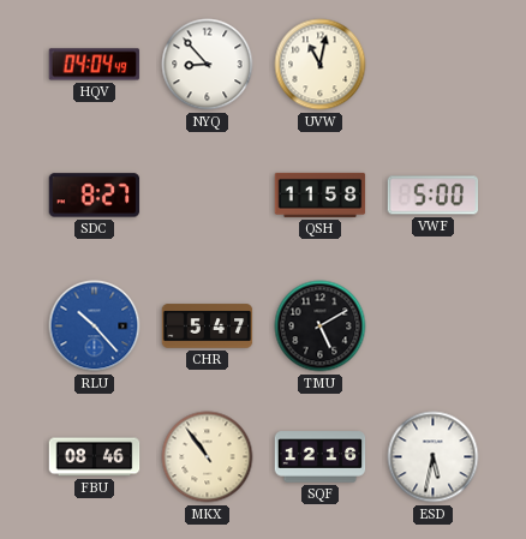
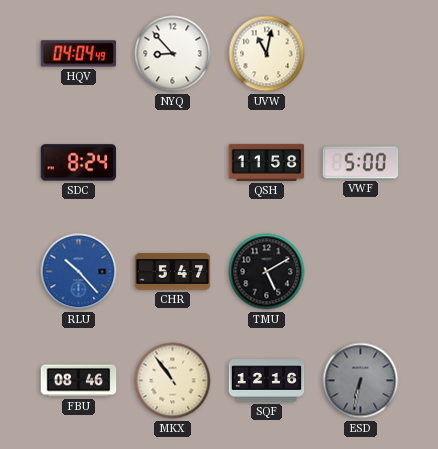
SDC: 8:27 -> 8:24 (79, 163)
ESD: 5:32 -> 6:32 (361, 381)
ESD dial: white -> grey (361, 381)
